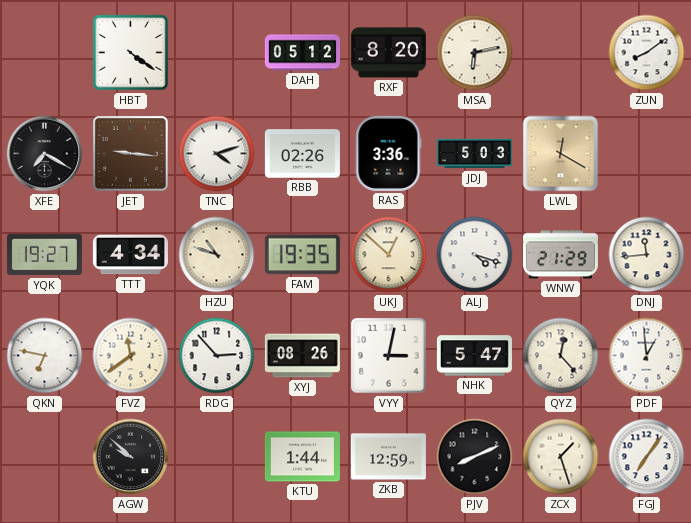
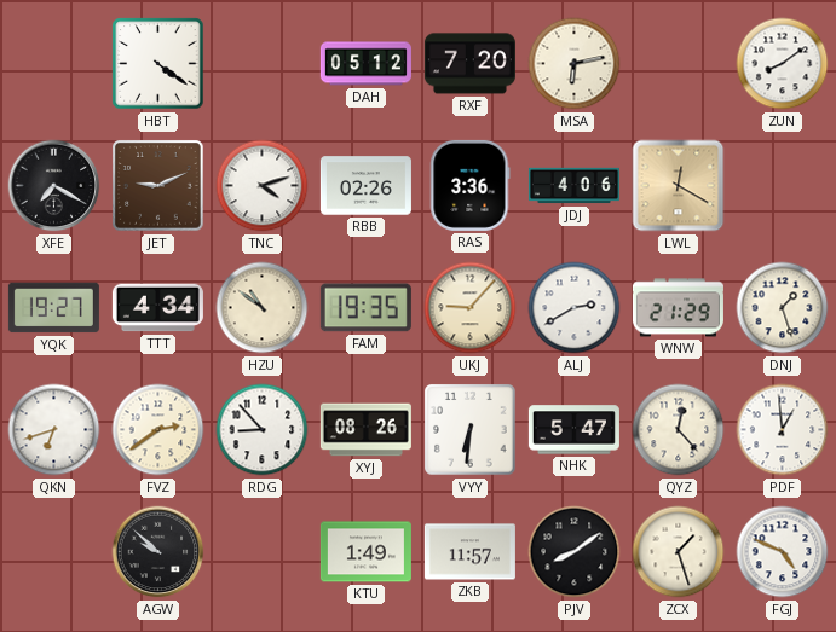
RXF: 8:20 -> 7:20 (469, 64)
JET: 9:16 -> 9:11 (158, 186)
JDJ: 5:03 -> 4:06 (573, 186)
HZU: 10:48 -> 10:51 (263, 308)
UKJ: 12:52 -> 9:07 (471, 308)
ALJ: 4:18 -> 2:40 (575, 308)
DNJ: 11:44 -> 1:27 (783, 308)
QKN: 6:47 -> 6:42 (54, 430)
FVZ: 11:39 -> 2:39 (158, 430)
RDG: 2:53 -> 8:53 (263, 430)
VYY: 3:02 -> 6:31 (471, 430)
KTU: 1:44 -> 1:49 (365, 552)
ZKB: 12:59 -> 11:57 (469, 552)
PJV: 8:11 -> 8:09 (575, 552)
FGJ: 7:06 -> 4:49 (783, 552)
